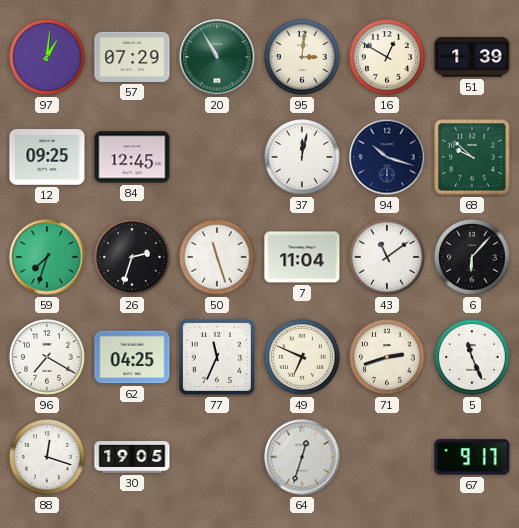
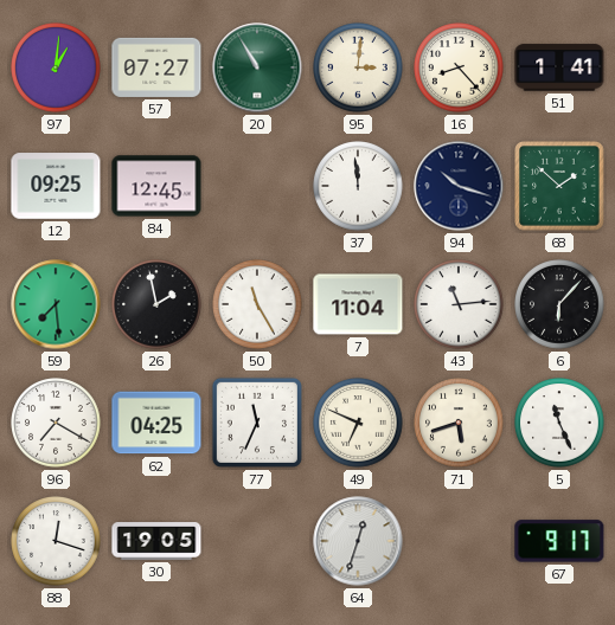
57: 07:29 -> 07:27 (156, 67)
16: 12:50 -> 8:23 (459, 67)
51: 1:39 -> 1:41 (559, 67)
37: 12:02 -> 11:59 (358, 186)
68: 9:52 -> 1:52 (559, 186)
59: 7:33 -> 7:29 (56, 304)
26: 2:33 -> 1:58 (156, 304)
50: 11:27 -> 11:25 (257, 304)
43: 11:09 -> 11:14 (459, 304)
71: 2:42 -> 5:42 (459, 423)
